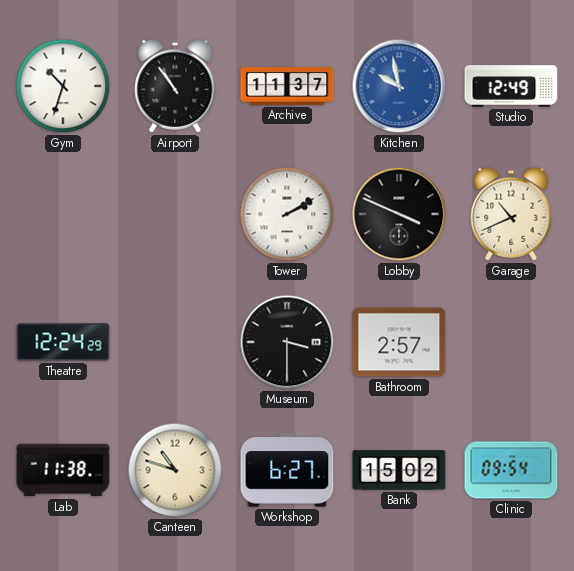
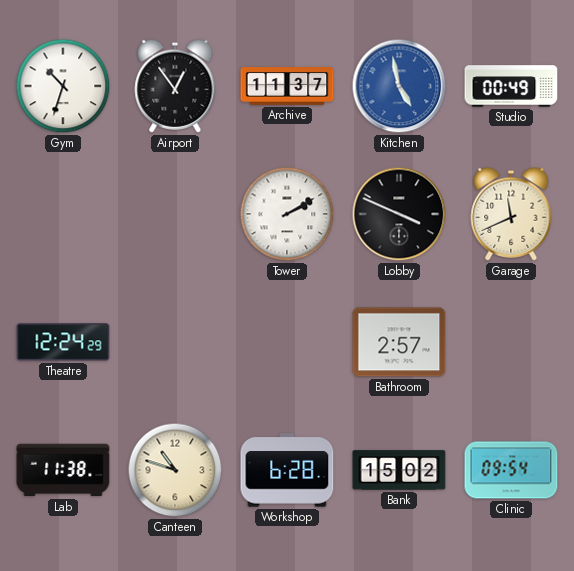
Airport: 10:54 -> 12:54 (175, 86)
Kitchen: 9:58 -> 4:58 (399, 86)
Studio: 12:49 -> 00:49 (511, 86)
Garage: 10:41 -> 11:41 (511, 214)
Museum: 3:30 -> none (287, 342)
Workshop: 6:27 -> 6:28 (287, 470)
